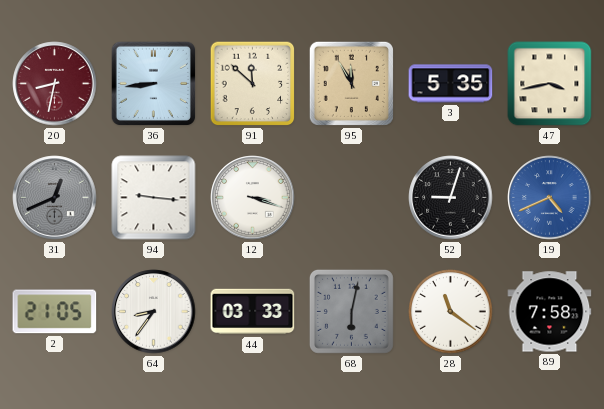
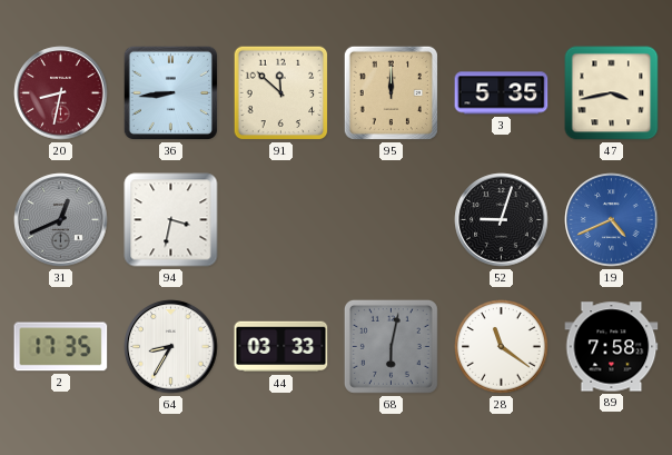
95: 11:55 -> 12:00 (391, 92)
94: 9:16 -> 3:32 (171, 220)
12: 3:18 -> none (253, 198)
2: 21:05 -> 17:35 (61, 347)
64: 8:36 -> 8:35 (171, 347)
